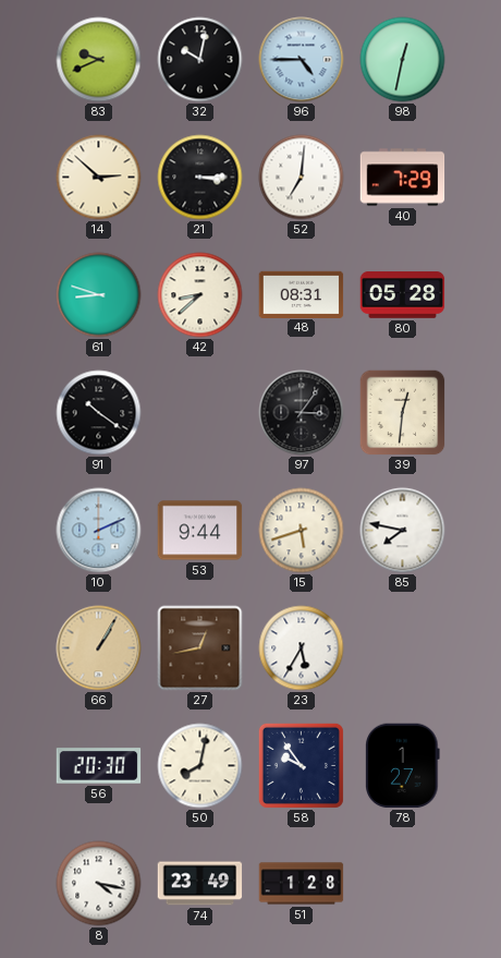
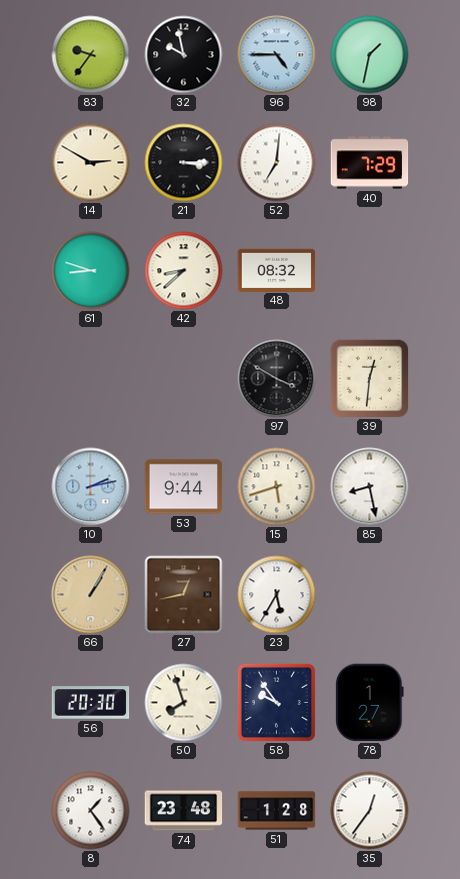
83: 9:41 -> 9:36 (91, 55)
32: 10:02 -> 9:58 (184, 55)
98: 12:32 -> 1:32 (370, 55)
14: 2:52 -> 2:50 (91, 163)
48: 08:31 -> 08:32 (277, 270)
80: 05:28 -> none (403, 295)
91: 10:21 -> none (99, 413)
97: 3:06 -> 3:50 (277, 379)
10: 2:11 -> 2:13 (91, 487)
85: 7:47 -> 8:28 (370, 487)
50: 8:02 -> 7:57 (184, 703)
8: 4:17 -> 1:24 (91, 811)
74: 23:49 -> 23:48 (184, 811)
35: none -> 12:36 (370, 811)
